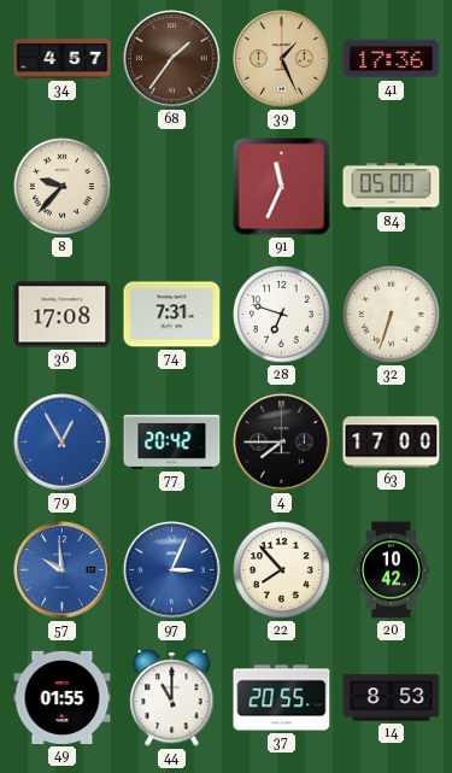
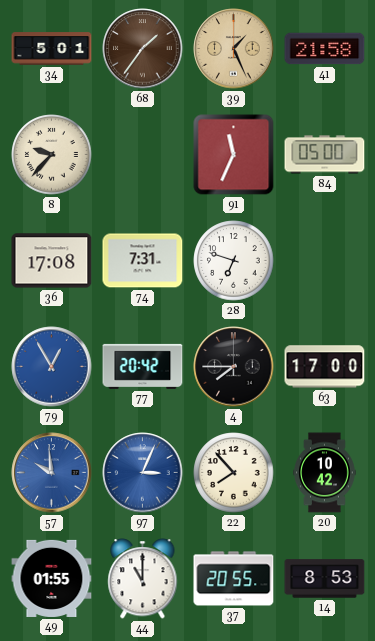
34: 4:57 -> 5:01 (52, 49)
41: 17:36 -> 21:58 (325, 49)
32: 6:33 -> none (392, 315)
